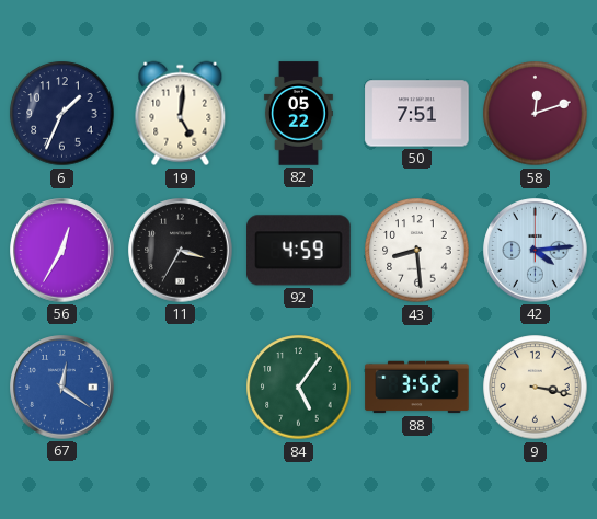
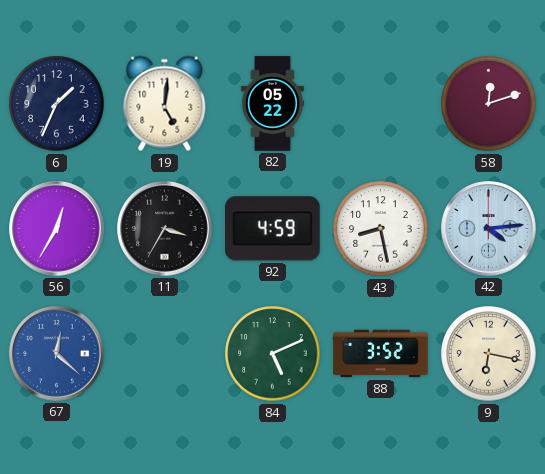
50: 7:51 -> none (417, 114)
43: 8:29 -> 8:28 (381, 229)
67: 12:21 -> 12:22 (57, 354)
84: 5:06 -> 5:11 (273, 354)
9: 3:17 -> 6:17 (489, 354)
